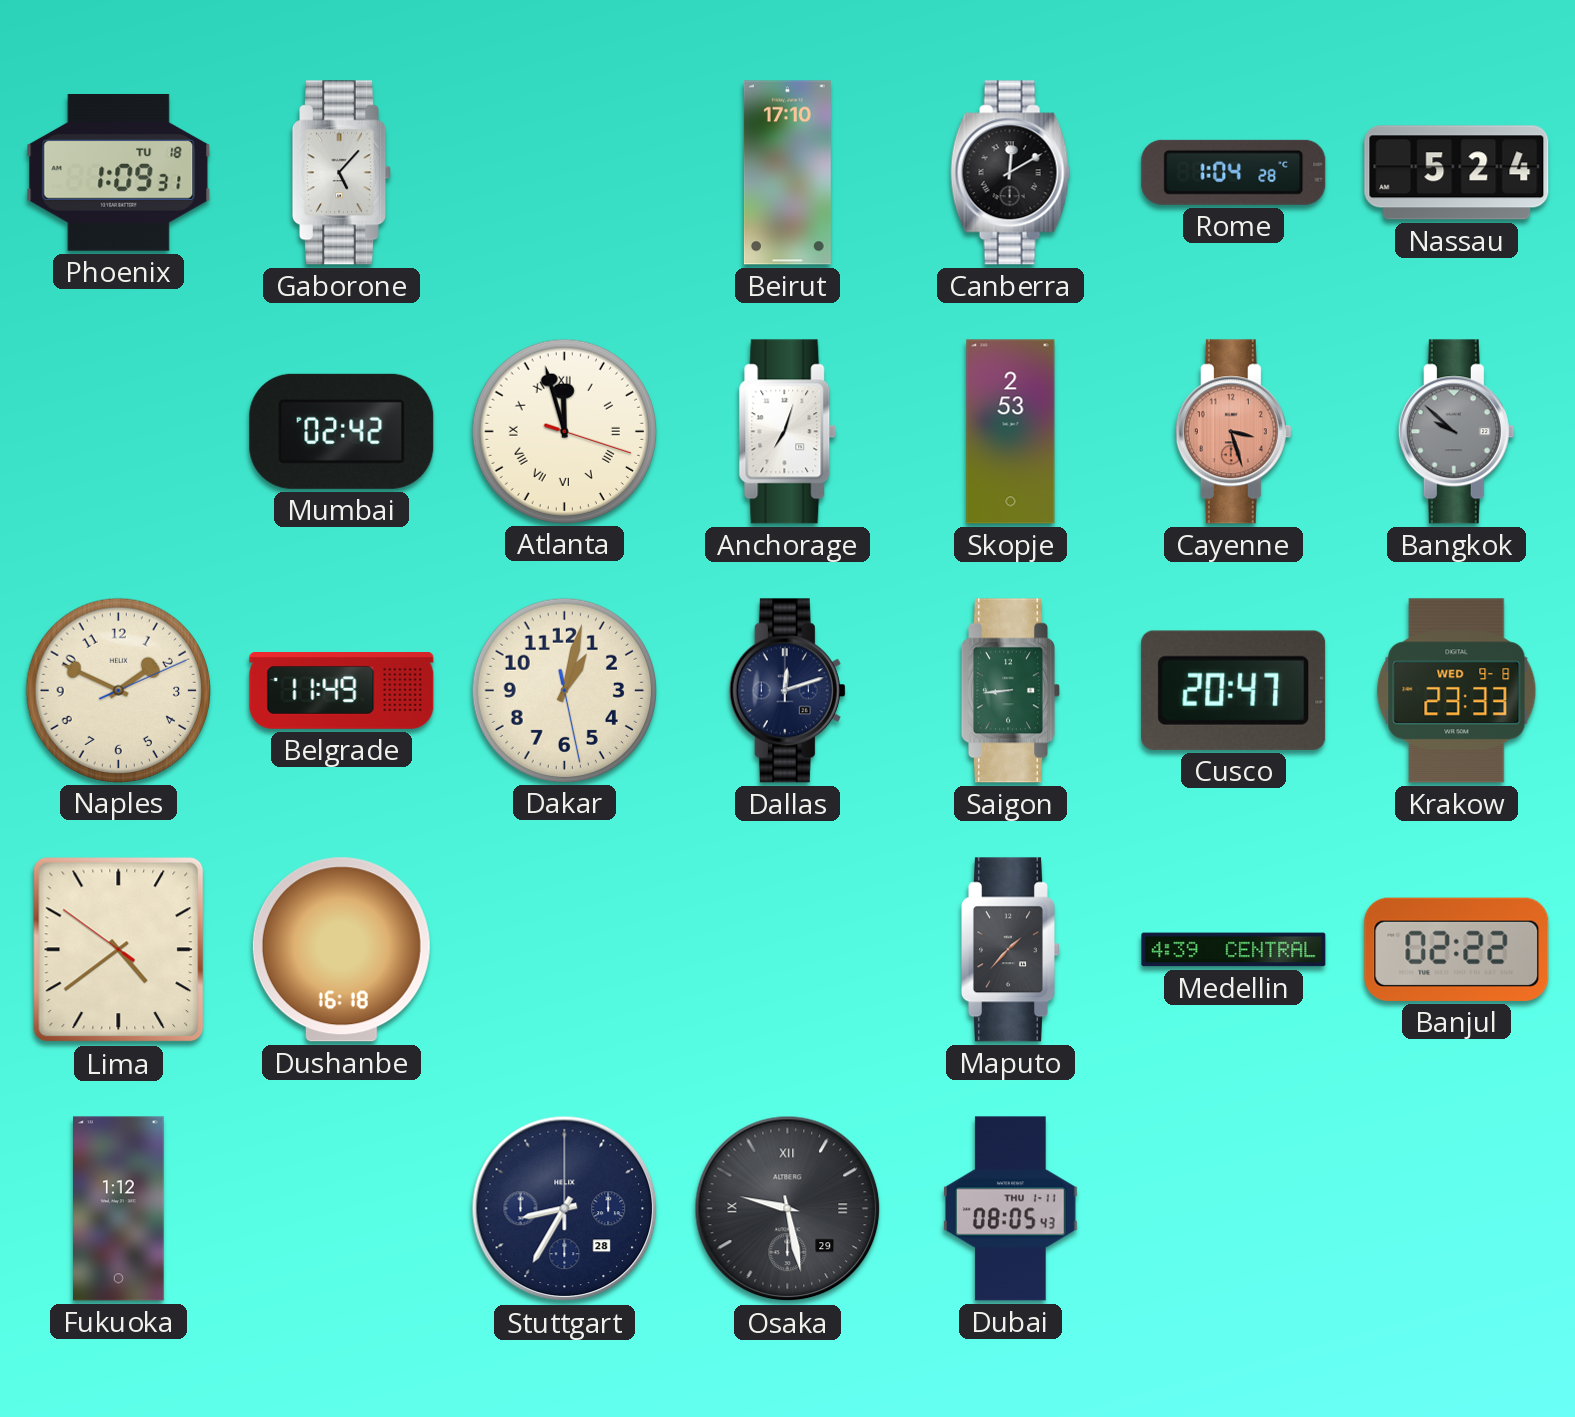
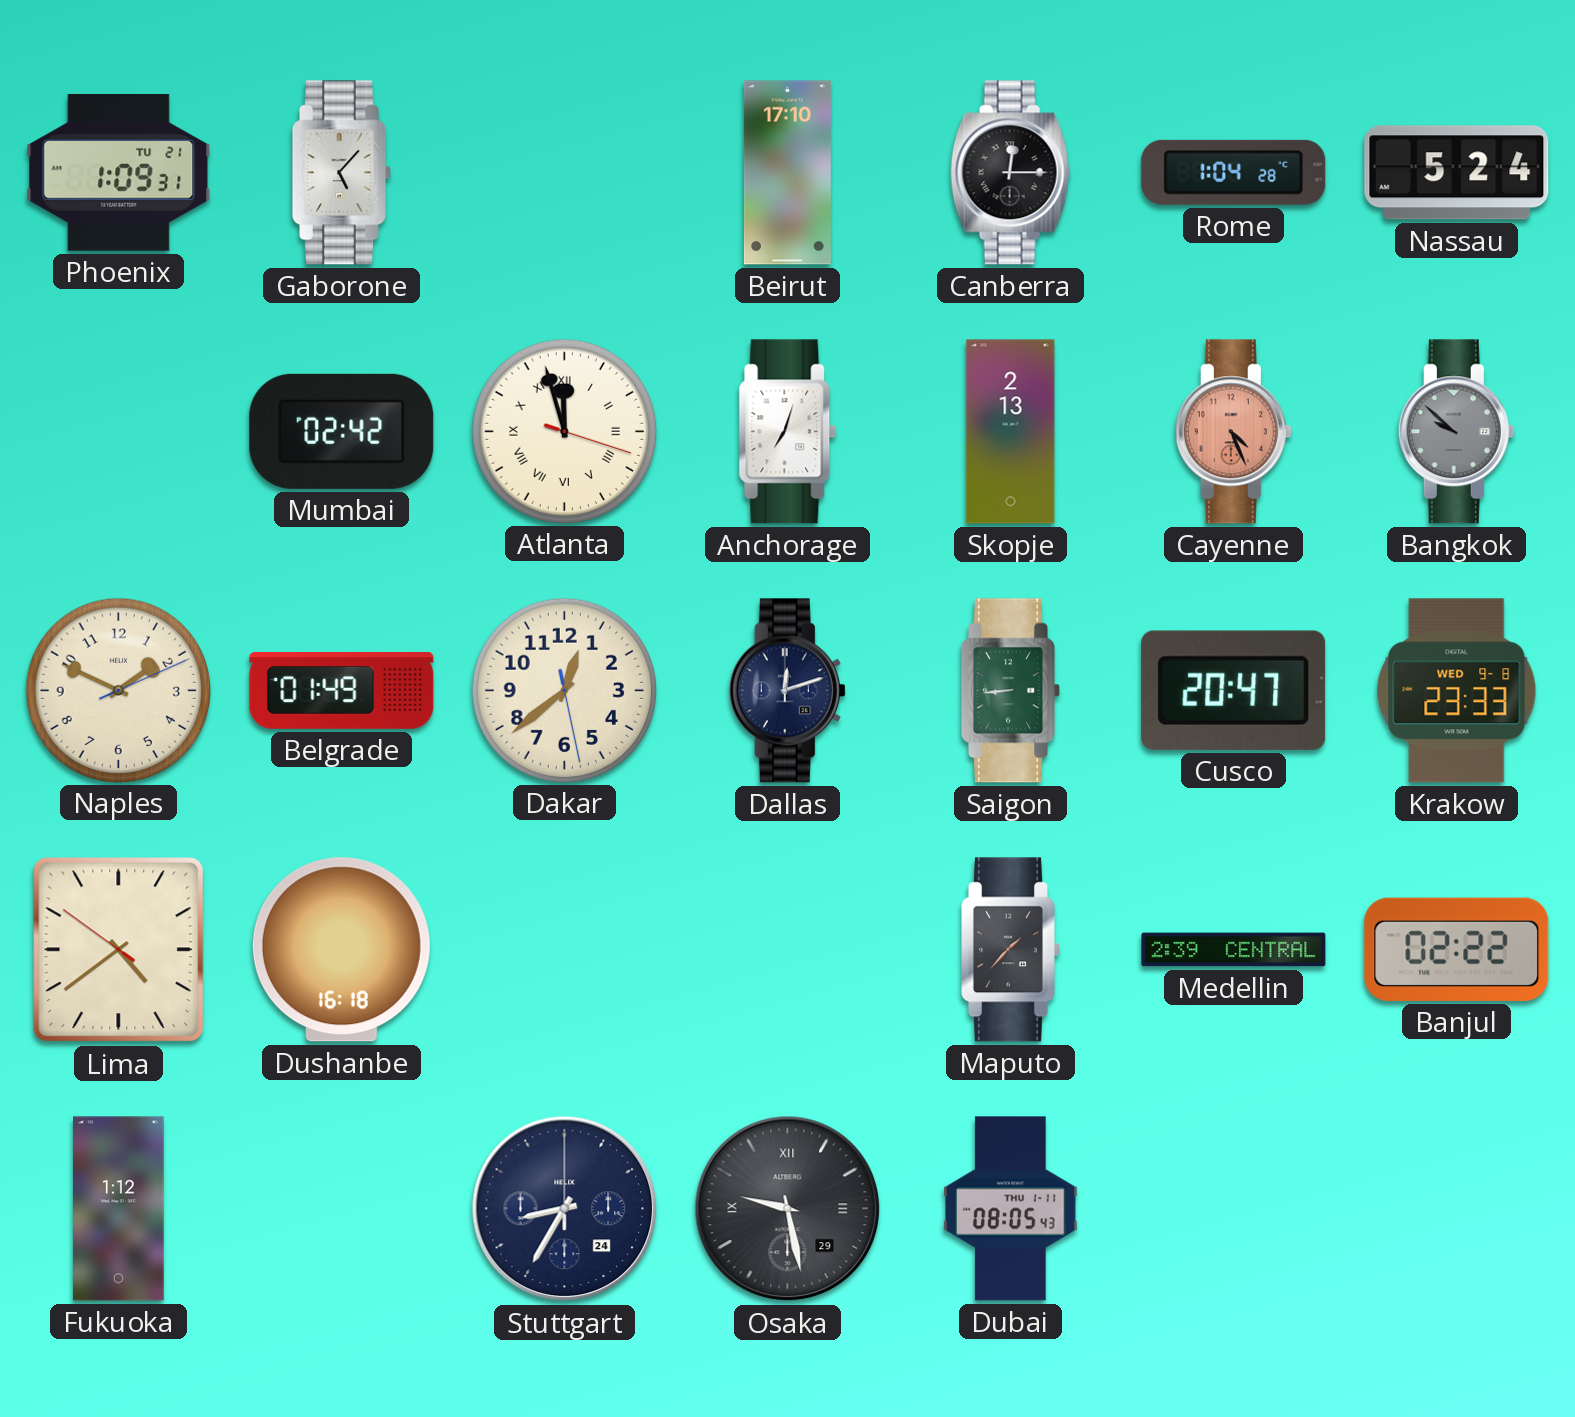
Phoenix date: TU 18 -> TU 21 (119, 172)
Canberra: 12:10 -> 12:15 (1011, 173)
Skopje: 2:53 -> 2:13 (1011, 432)
Cayenne: 3:27 -> 4:26 (1233, 432)
Belgrade: 11:49 -> 01:49 (342, 691)
Dakar: 1:02 -> 12:38 (564, 690)
Medellin: 4:39 -> 2:39 (1234, 950)
Stuttgart date: 28 -> 24 (565, 1209)
